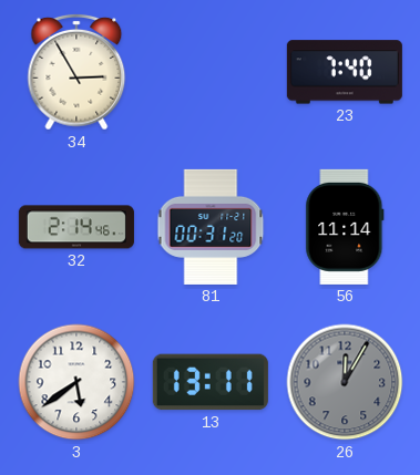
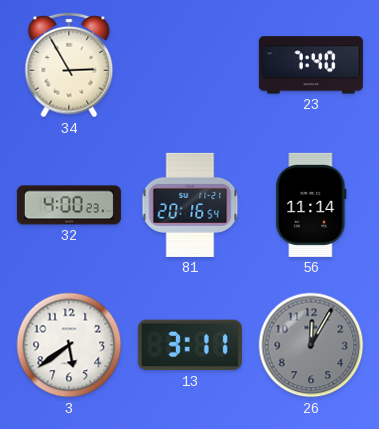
32: 2:14 -> 4:00 (69, 205)
81: 00:31 -> 20:16 (190, 205)
13: 13:11 -> 3:11 (190, 345)
